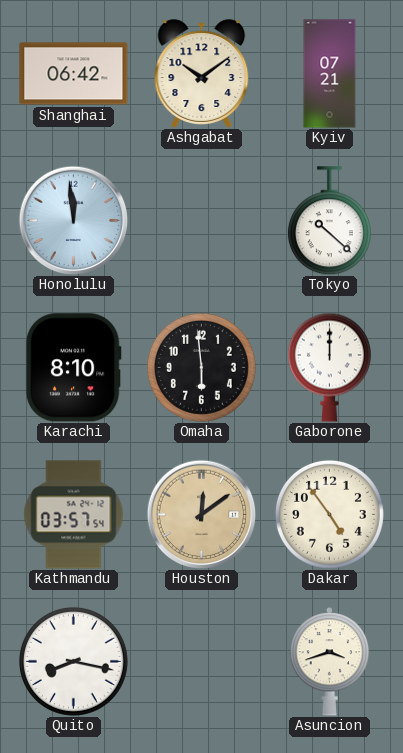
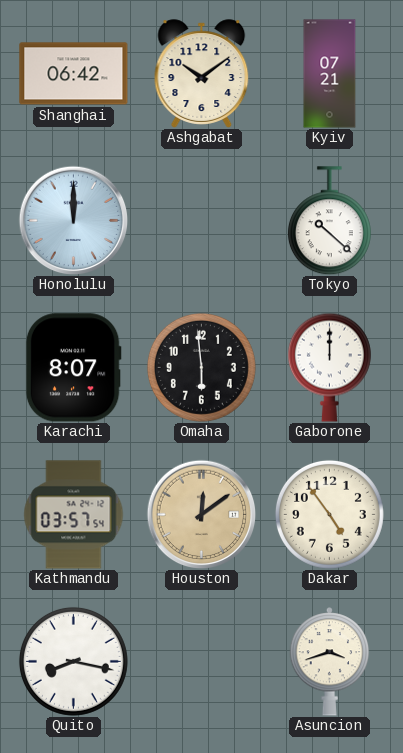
Honolulu: 11:59 -> 12:00 (73, 220)
Karachi: 8:10 -> 8:07 (73, 368)
